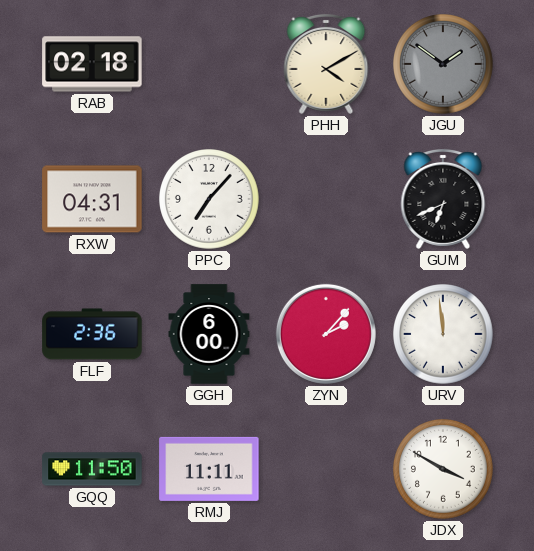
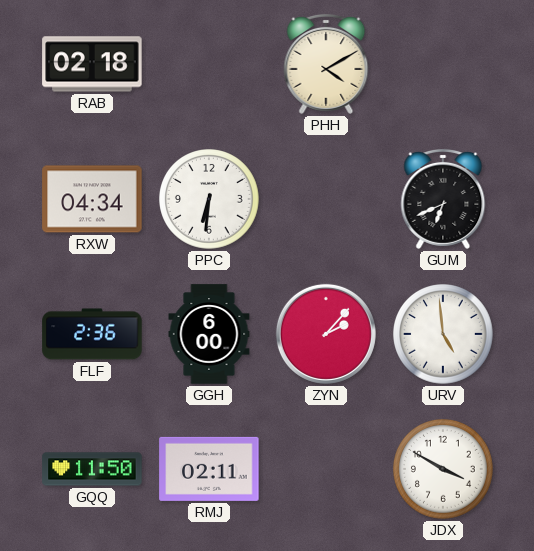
JGU: 1:51 -> none (444, 65)
RXW: 04:31 -> 04:34 (92, 199)
PPC: 7:07 -> 6:31 (210, 200)
URV: 11:59 -> 4:59 (444, 335)
RMJ: 11:11 -> 02:11 (209, 469)
